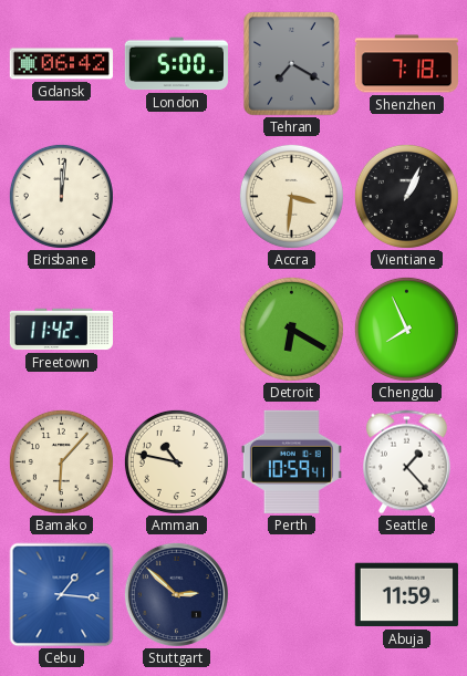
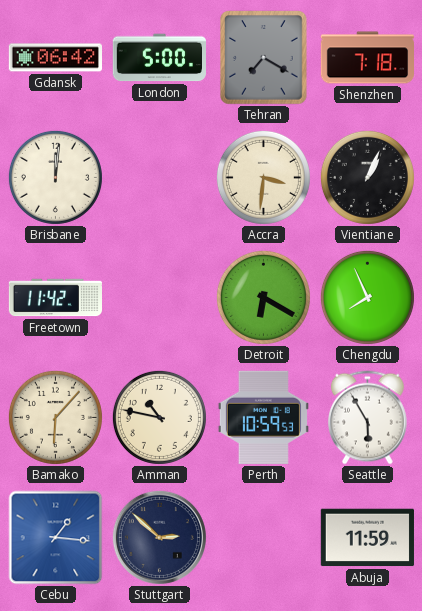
Perth: 10:59:41 -> 10:59:53 (263, 417)
Seattle: 1:23 -> 5:55 (368, 418)
